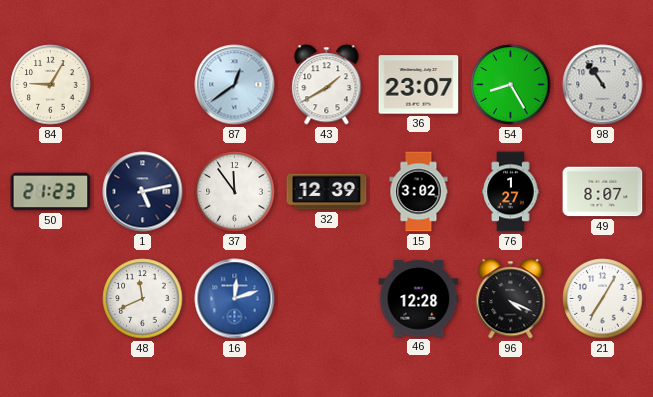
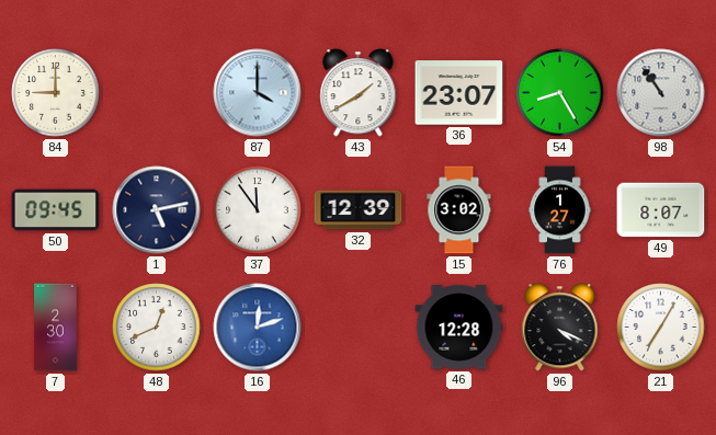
84: 9:05 -> 9:00 (56, 93)
87: 12:39 -> 4:00 (258, 93)
50: 21:23 -> 09:45 (56, 210)
7: none -> 2:30 (56, 328)
48: 11:41 -> 12:41 (157, 328)
